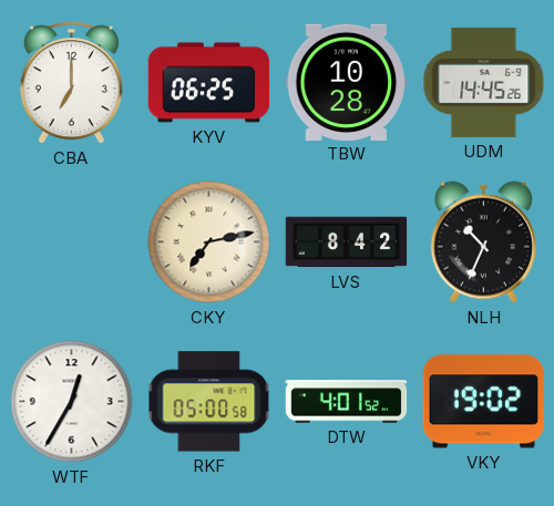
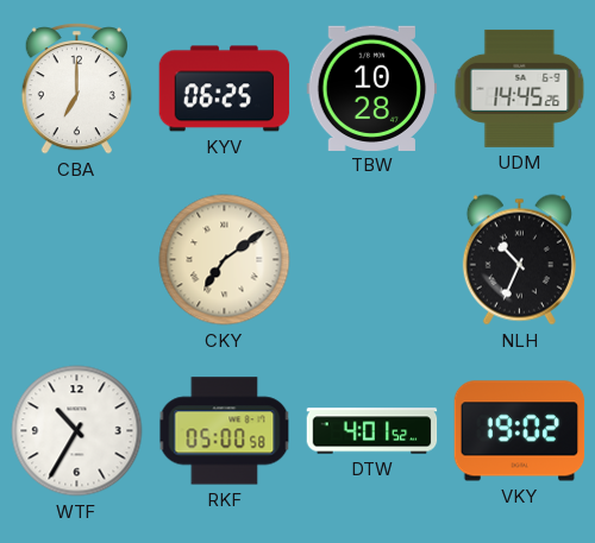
CKY: 7:13 -> 7:09 (225, 260)
LVS: 8:42 -> none (347, 242)
WTF: 12:35 -> 10:35 (77, 431)
